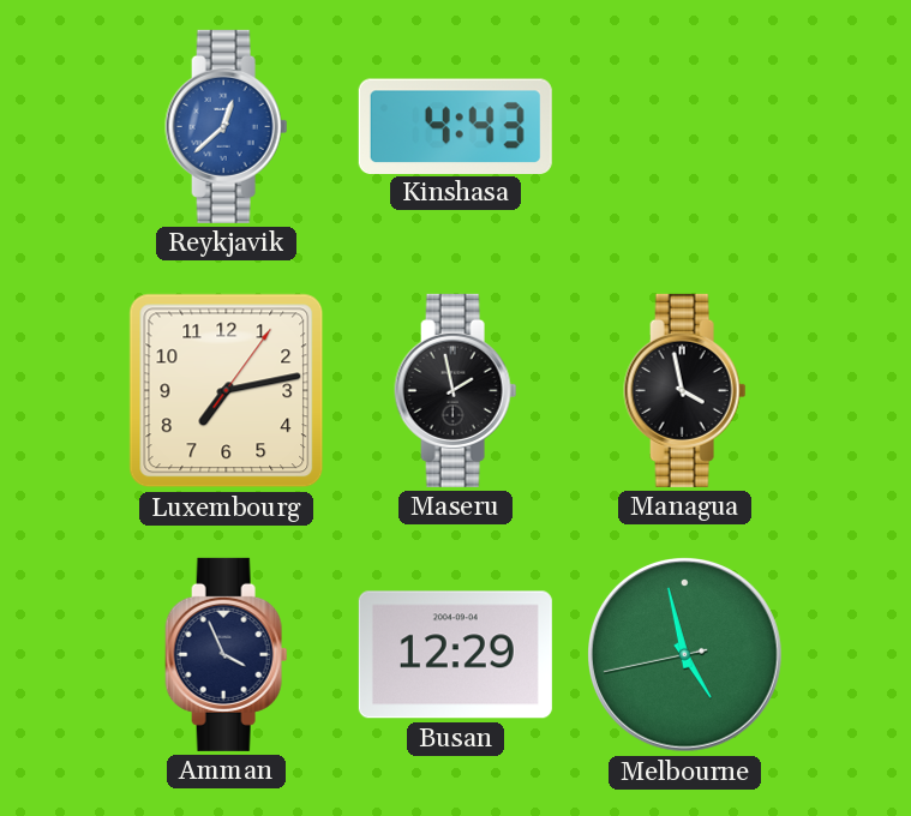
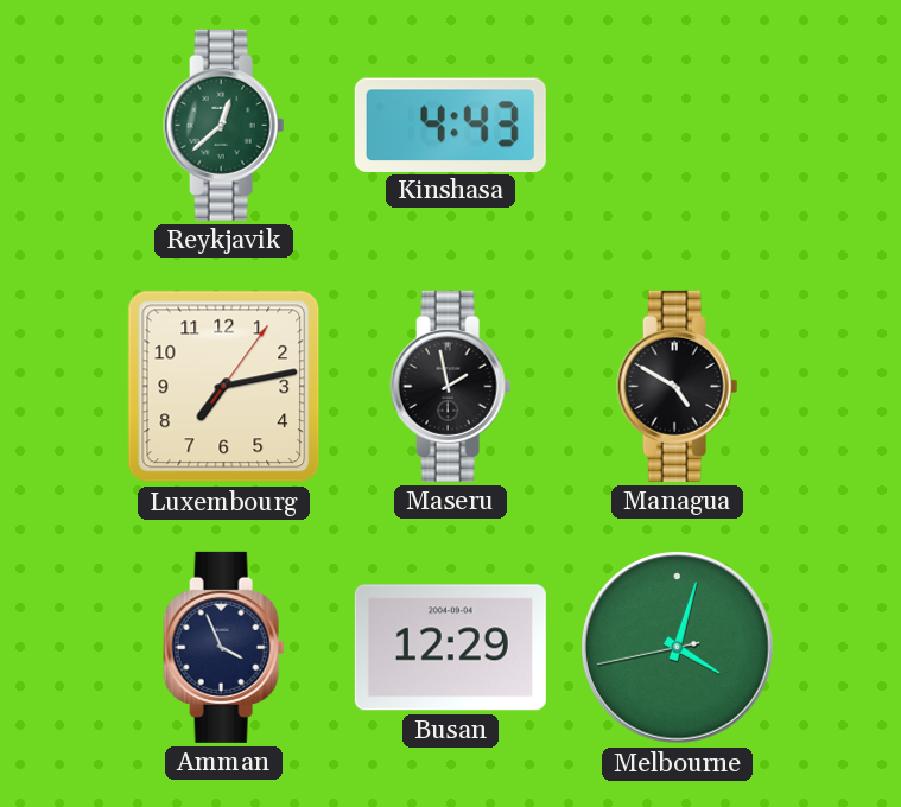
Reykjavik dial: blue -> green (224, 125)
Managua: 3:58 -> 4:50 (678, 386)
Melbourne: 4:57 -> 4:02 (678, 648)
